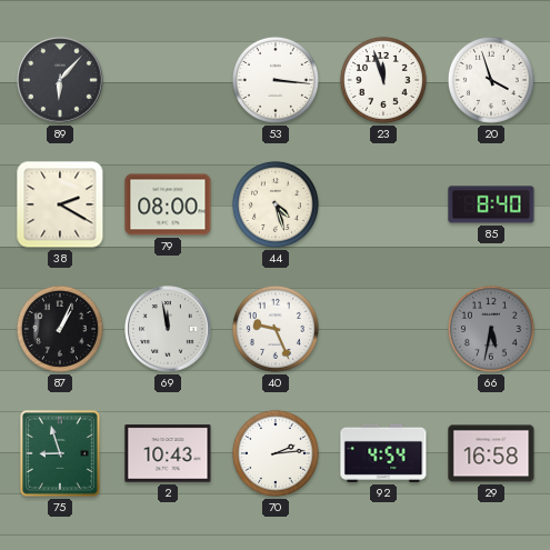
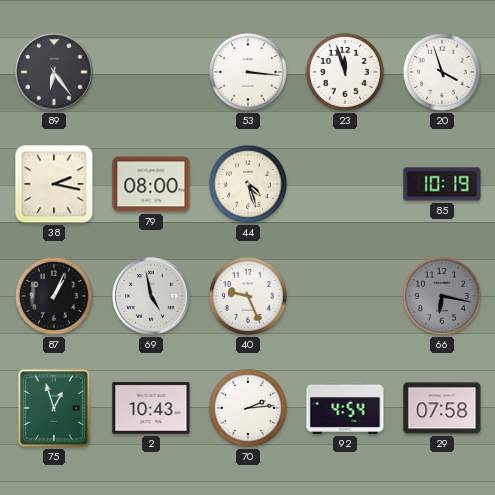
89: 6:07 -> 6:24 (54, 72)
38: 2:20 -> 2:17 (54, 184)
85: 8:40 -> 10:19 (442, 184)
69: 11:58 -> 4:58 (151, 296)
66: 5:32 -> 6:17 (442, 296)
75: 8:57 -> 12:57 (55, 409)
29: 16:58 -> 07:58 (442, 408)
